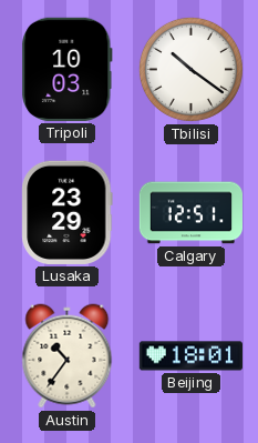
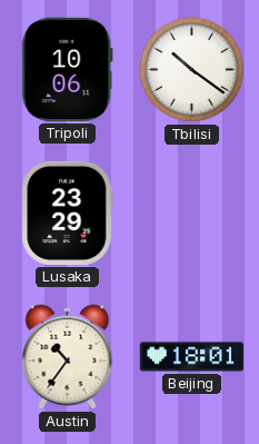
Tripoli: 10:03 -> 10:06 (68, 69)
Calgary: 12:51 -> none (190, 213)
